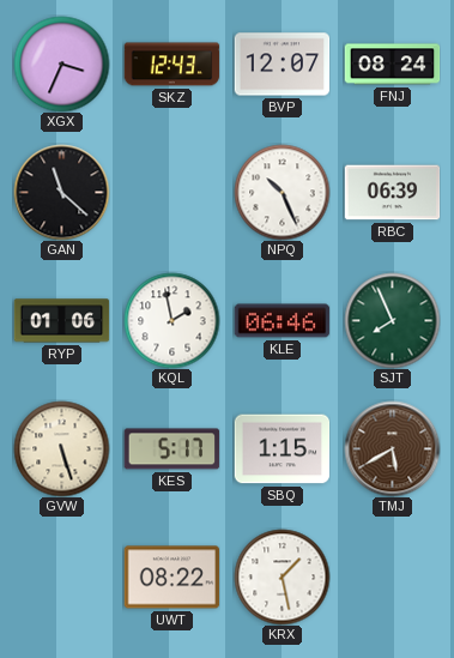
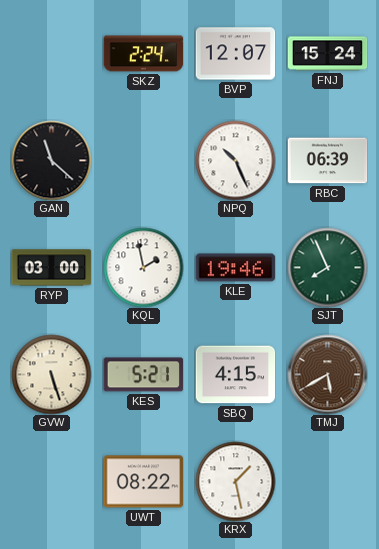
XGX: 3:34 -> none (61, 64)
SKZ: 12:43 -> 2:24 (143, 54)
FNJ: 08:24 -> 15:24 (327, 54)
RYP: 01:06 -> 03:00 (51, 268)
KLE: 06:46 -> 19:46 (235, 268)
KES: 5:17 -> 5:21 (143, 375)
SBQ: 1:15 -> 4:15 (235, 375)
